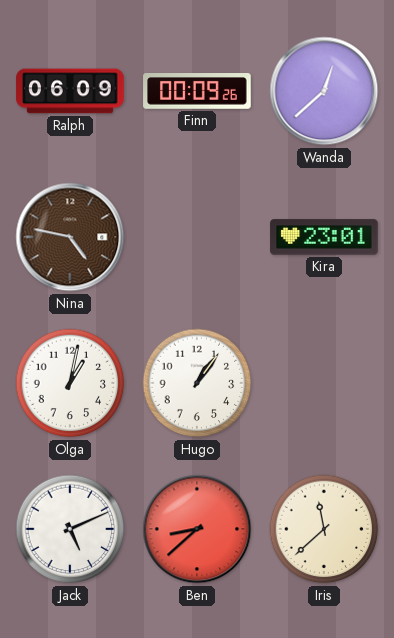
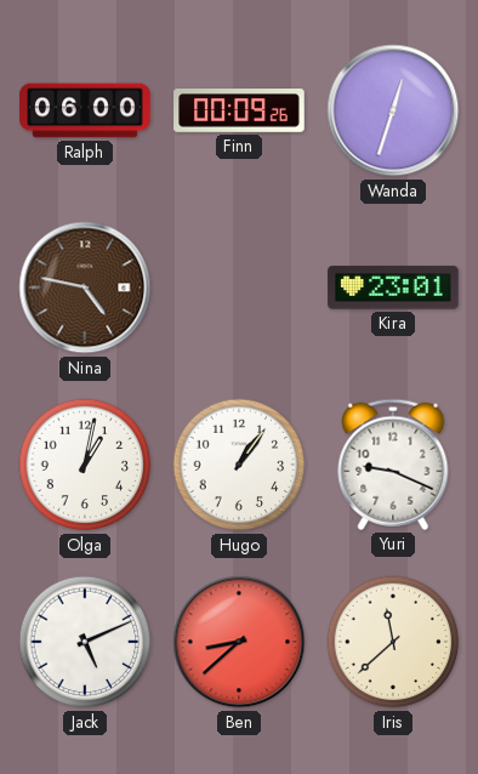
Ralph: 06:09 -> 06:00 (85, 110)
Wanda: 12:38 -> 12:33 (393, 110)
Yuri: none -> 9:19 (393, 465)
